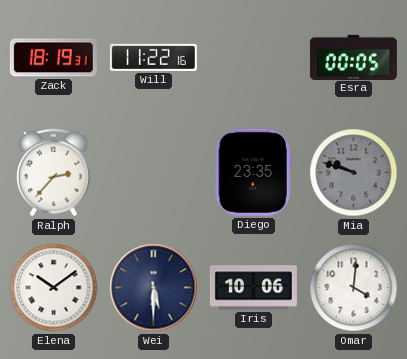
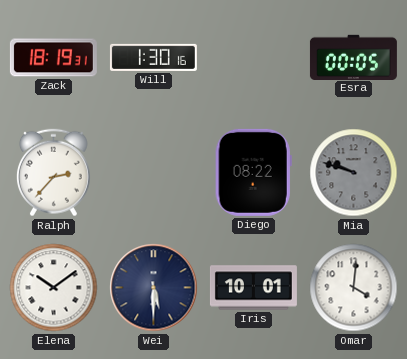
Will: 11:22 -> 1:30 (153, 57)
Diego: 23:35 -> 08:22 (253, 172)
Iris: 10:06 -> 10:01 (253, 288)
